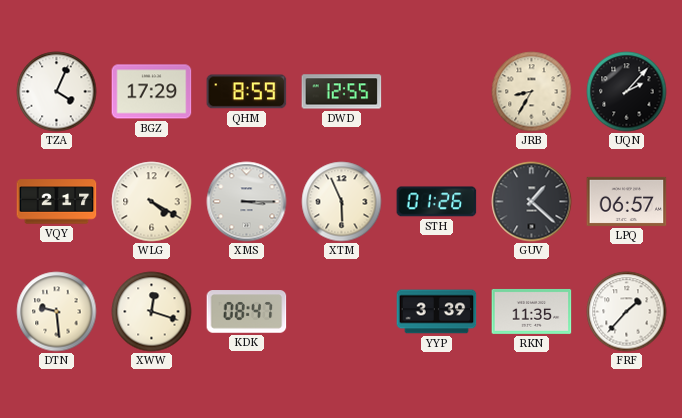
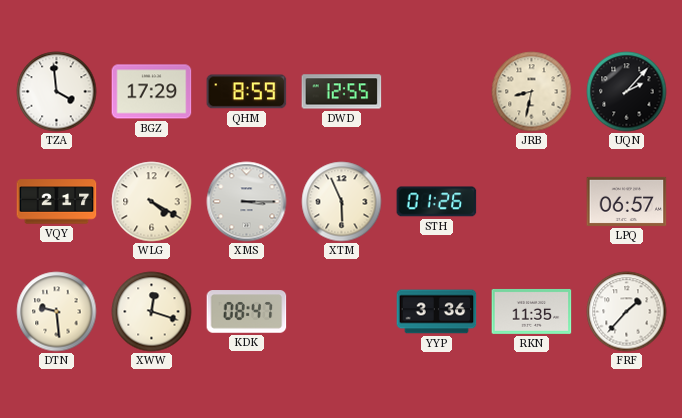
TZA: 4:04 -> 3:59 (57, 92)
JRB: 8:35 -> 8:32 (532, 92)
GUV: 1:22 -> none (532, 202)
YYP: 3:39 -> 3:36 (437, 312)
